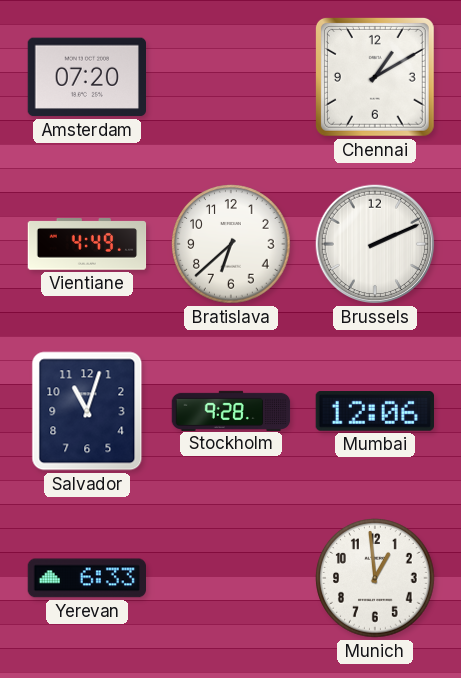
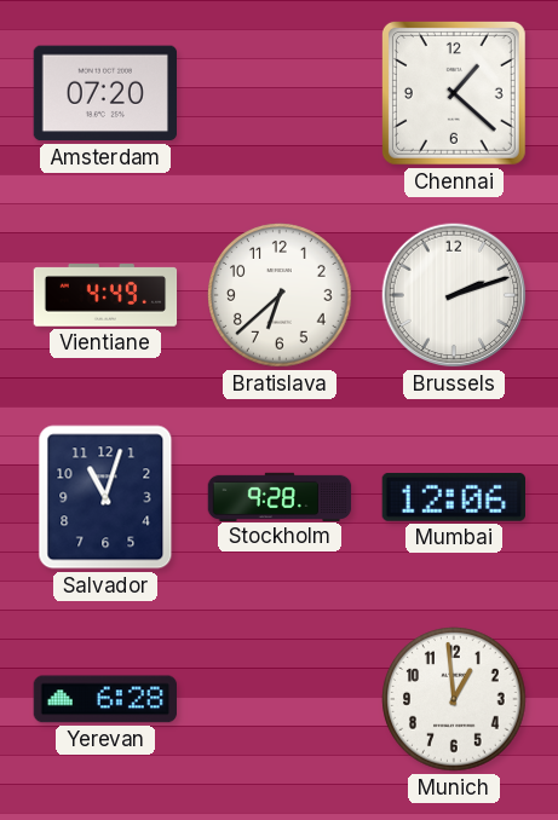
Chennai: 1:10 -> 1:22 (454, 93)
Brussels: 2:11 -> 2:12 (454, 295)
Yerevan: 6:33 -> 6:28 (105, 699)
